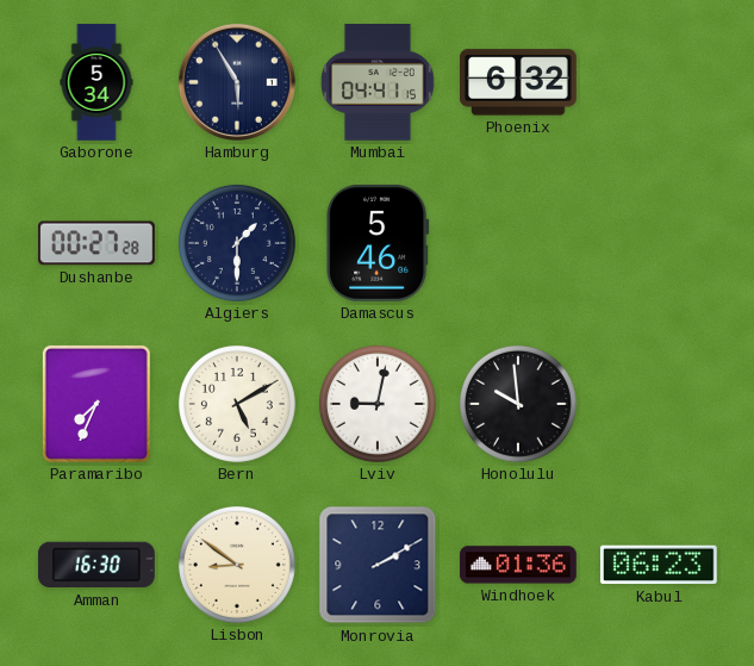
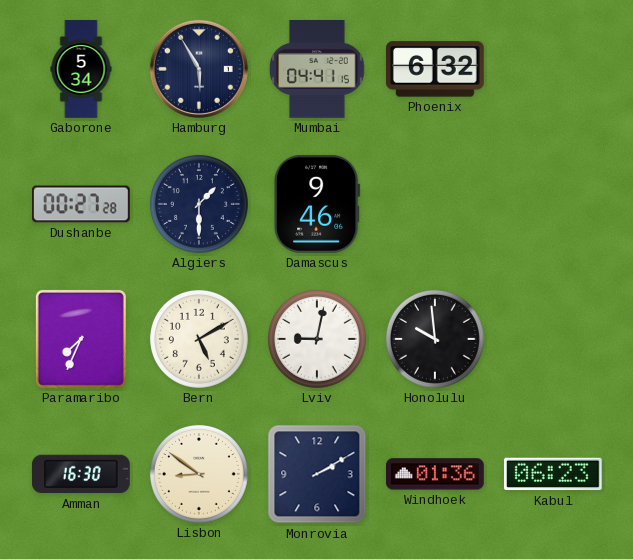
Damascus: 5:46 -> 9:46 (317, 204)
